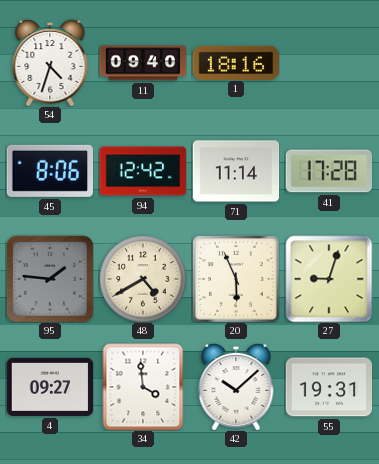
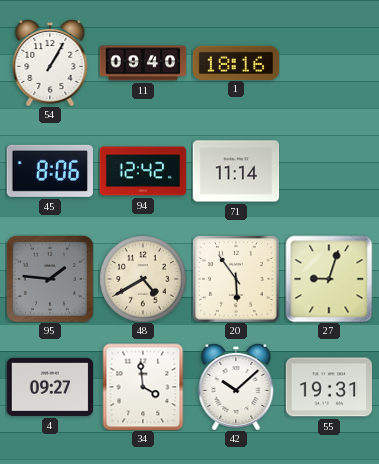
54: 4:33 -> 1:05 (50, 63)
41: 17:28 -> none (329, 171)
20: 5:56 -> 5:54 (236, 279)
